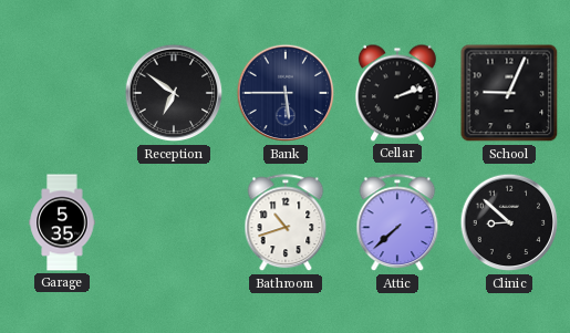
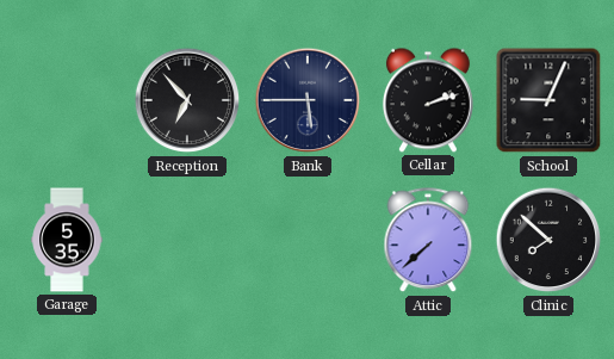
Reception: 6:51 -> 6:53 (187, 100)
Bathroom: 10:42 -> none (286, 223)
Clinic: 8:52 -> 7:52 (548, 240)
